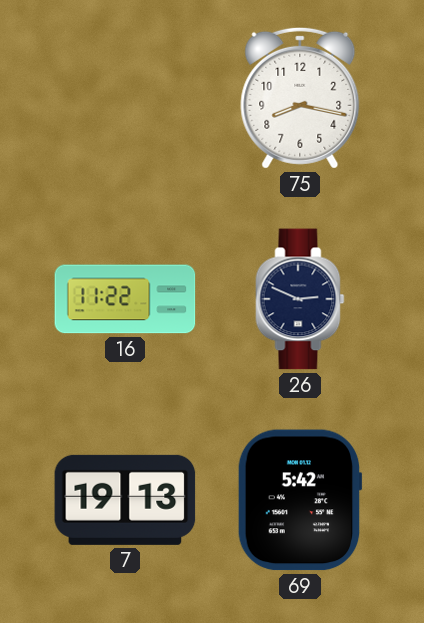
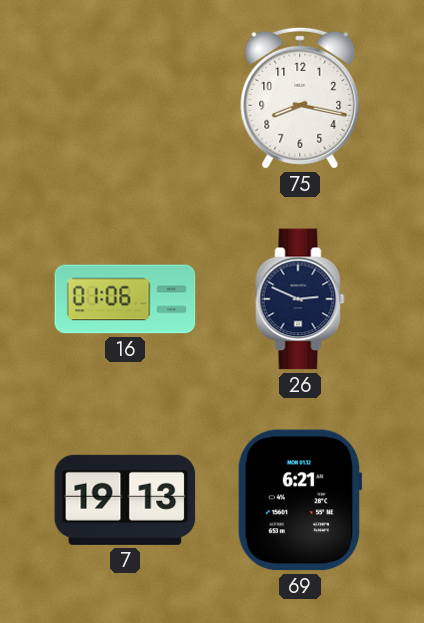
16: 11:22 -> 01:06 (125, 299)
69: 5:42 -> 6:21 (300, 500)
